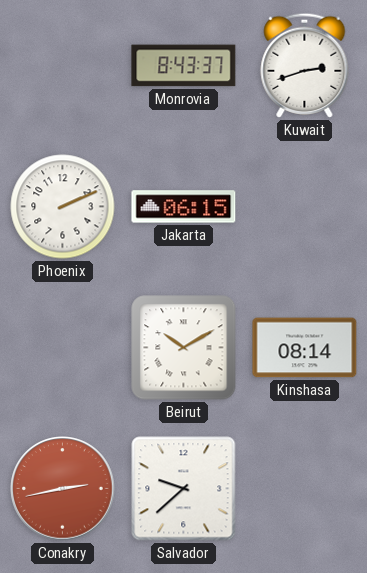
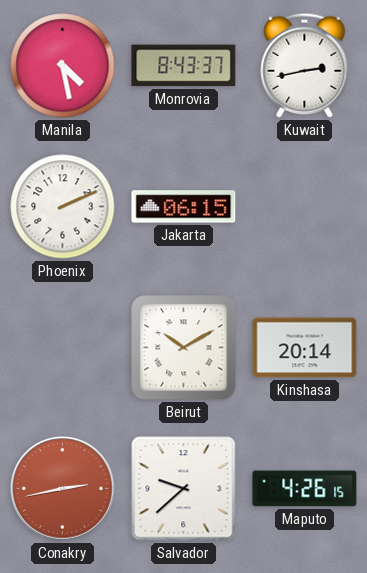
Manila: none -> 4:28 (63, 66)
Kuwait: 2:42 -> 2:43 (305, 65)
Kinshasa: 08:14 -> 20:14 (305, 348)
Maputo: none -> 4:26 (305, 489)
